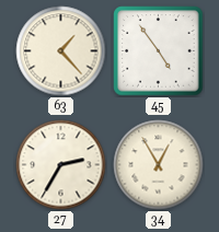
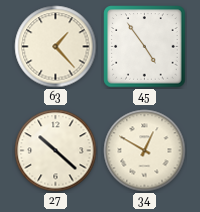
27: 2:35 -> 10:22 (56, 151)
34: 12:55 -> 12:50 (145, 151)
